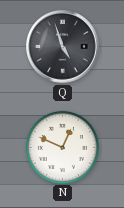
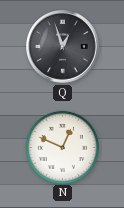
Q: 4:57 -> 12:57 (63, 47)
